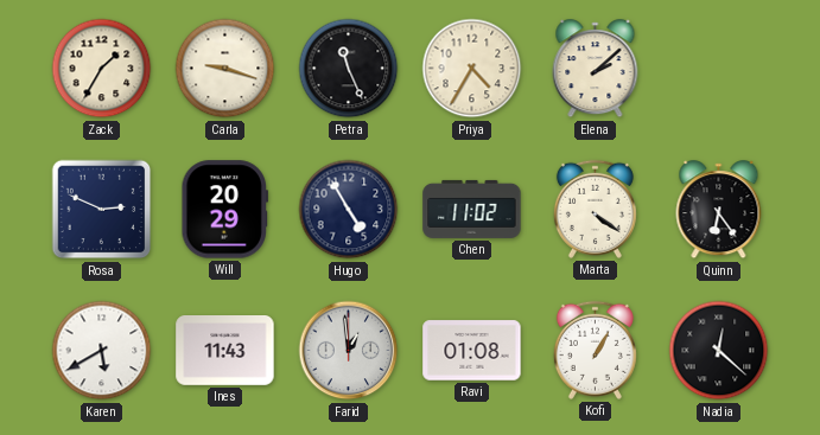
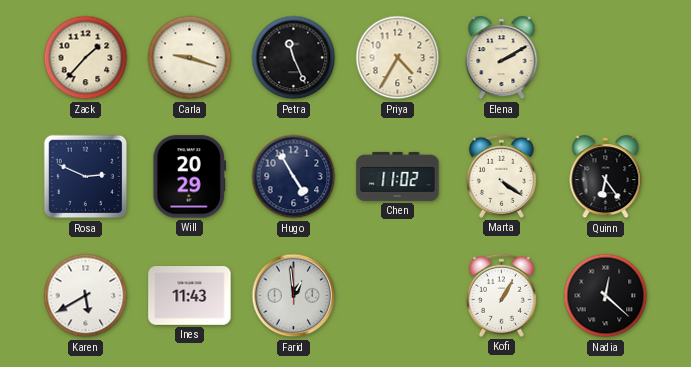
Zack: 1:35 -> 1:37 (86, 58)
Elena: 2:08 -> 2:10 (502, 58)
Ravi: 01:08 -> none (472, 351)
